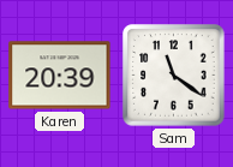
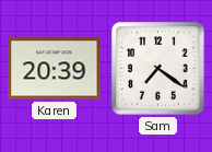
Sam: 11:21 -> 7:21 (158, 69)
